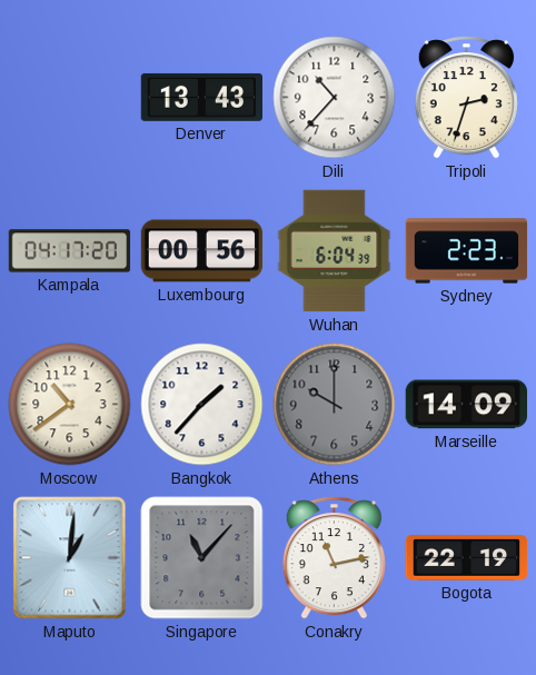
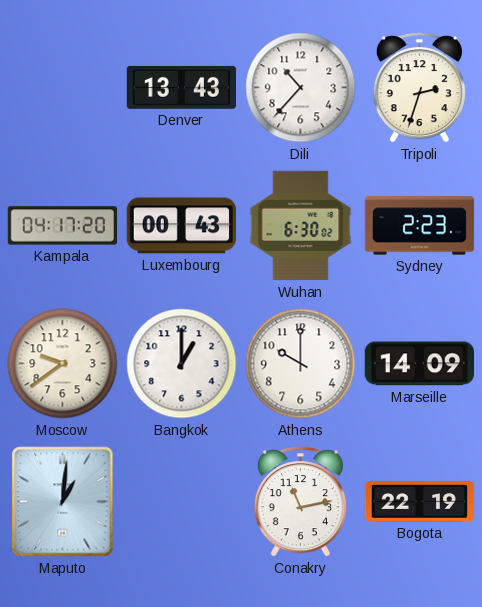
Luxembourg: 00:56 -> 00:43 (182, 226)
Wuhan: 6:04 -> 6:30 (301, 226)
Moscow: 10:39 -> 9:39 (63, 364)
Bangkok: 1:37 -> 1:00 (182, 364)
Athens dial: grey -> white (301, 364)
Singapore: 11:07 -> none (202, 558)
